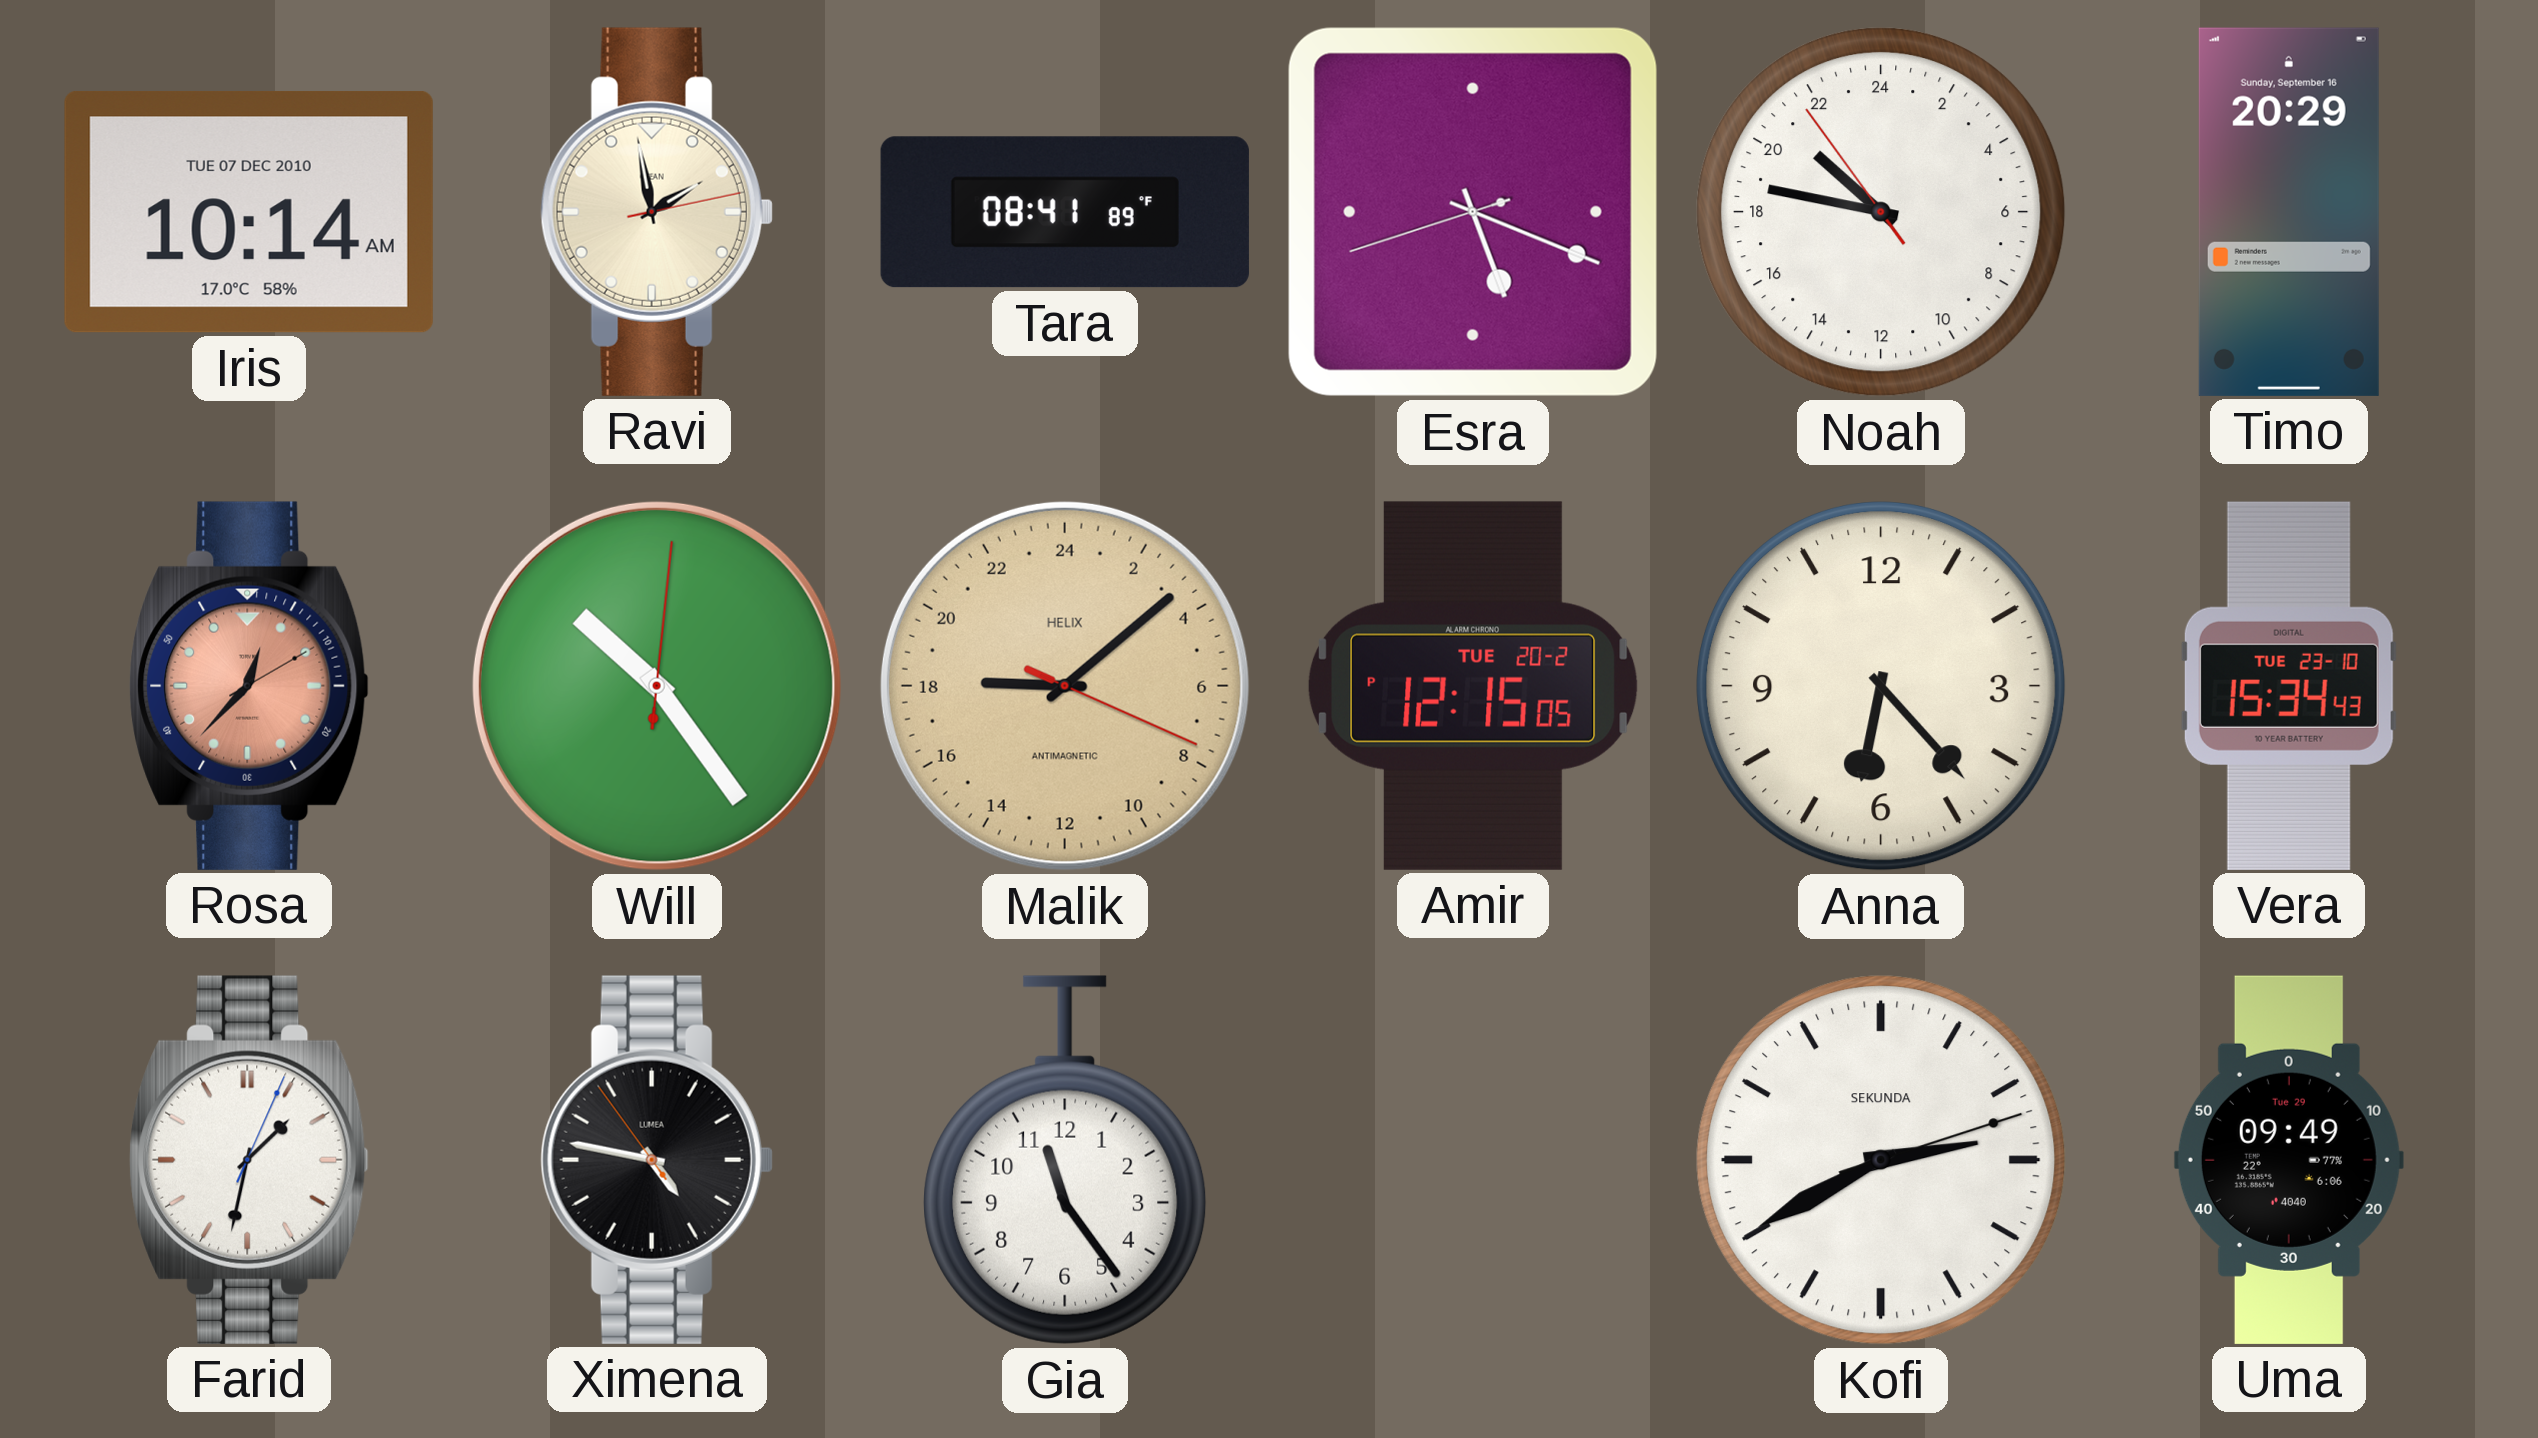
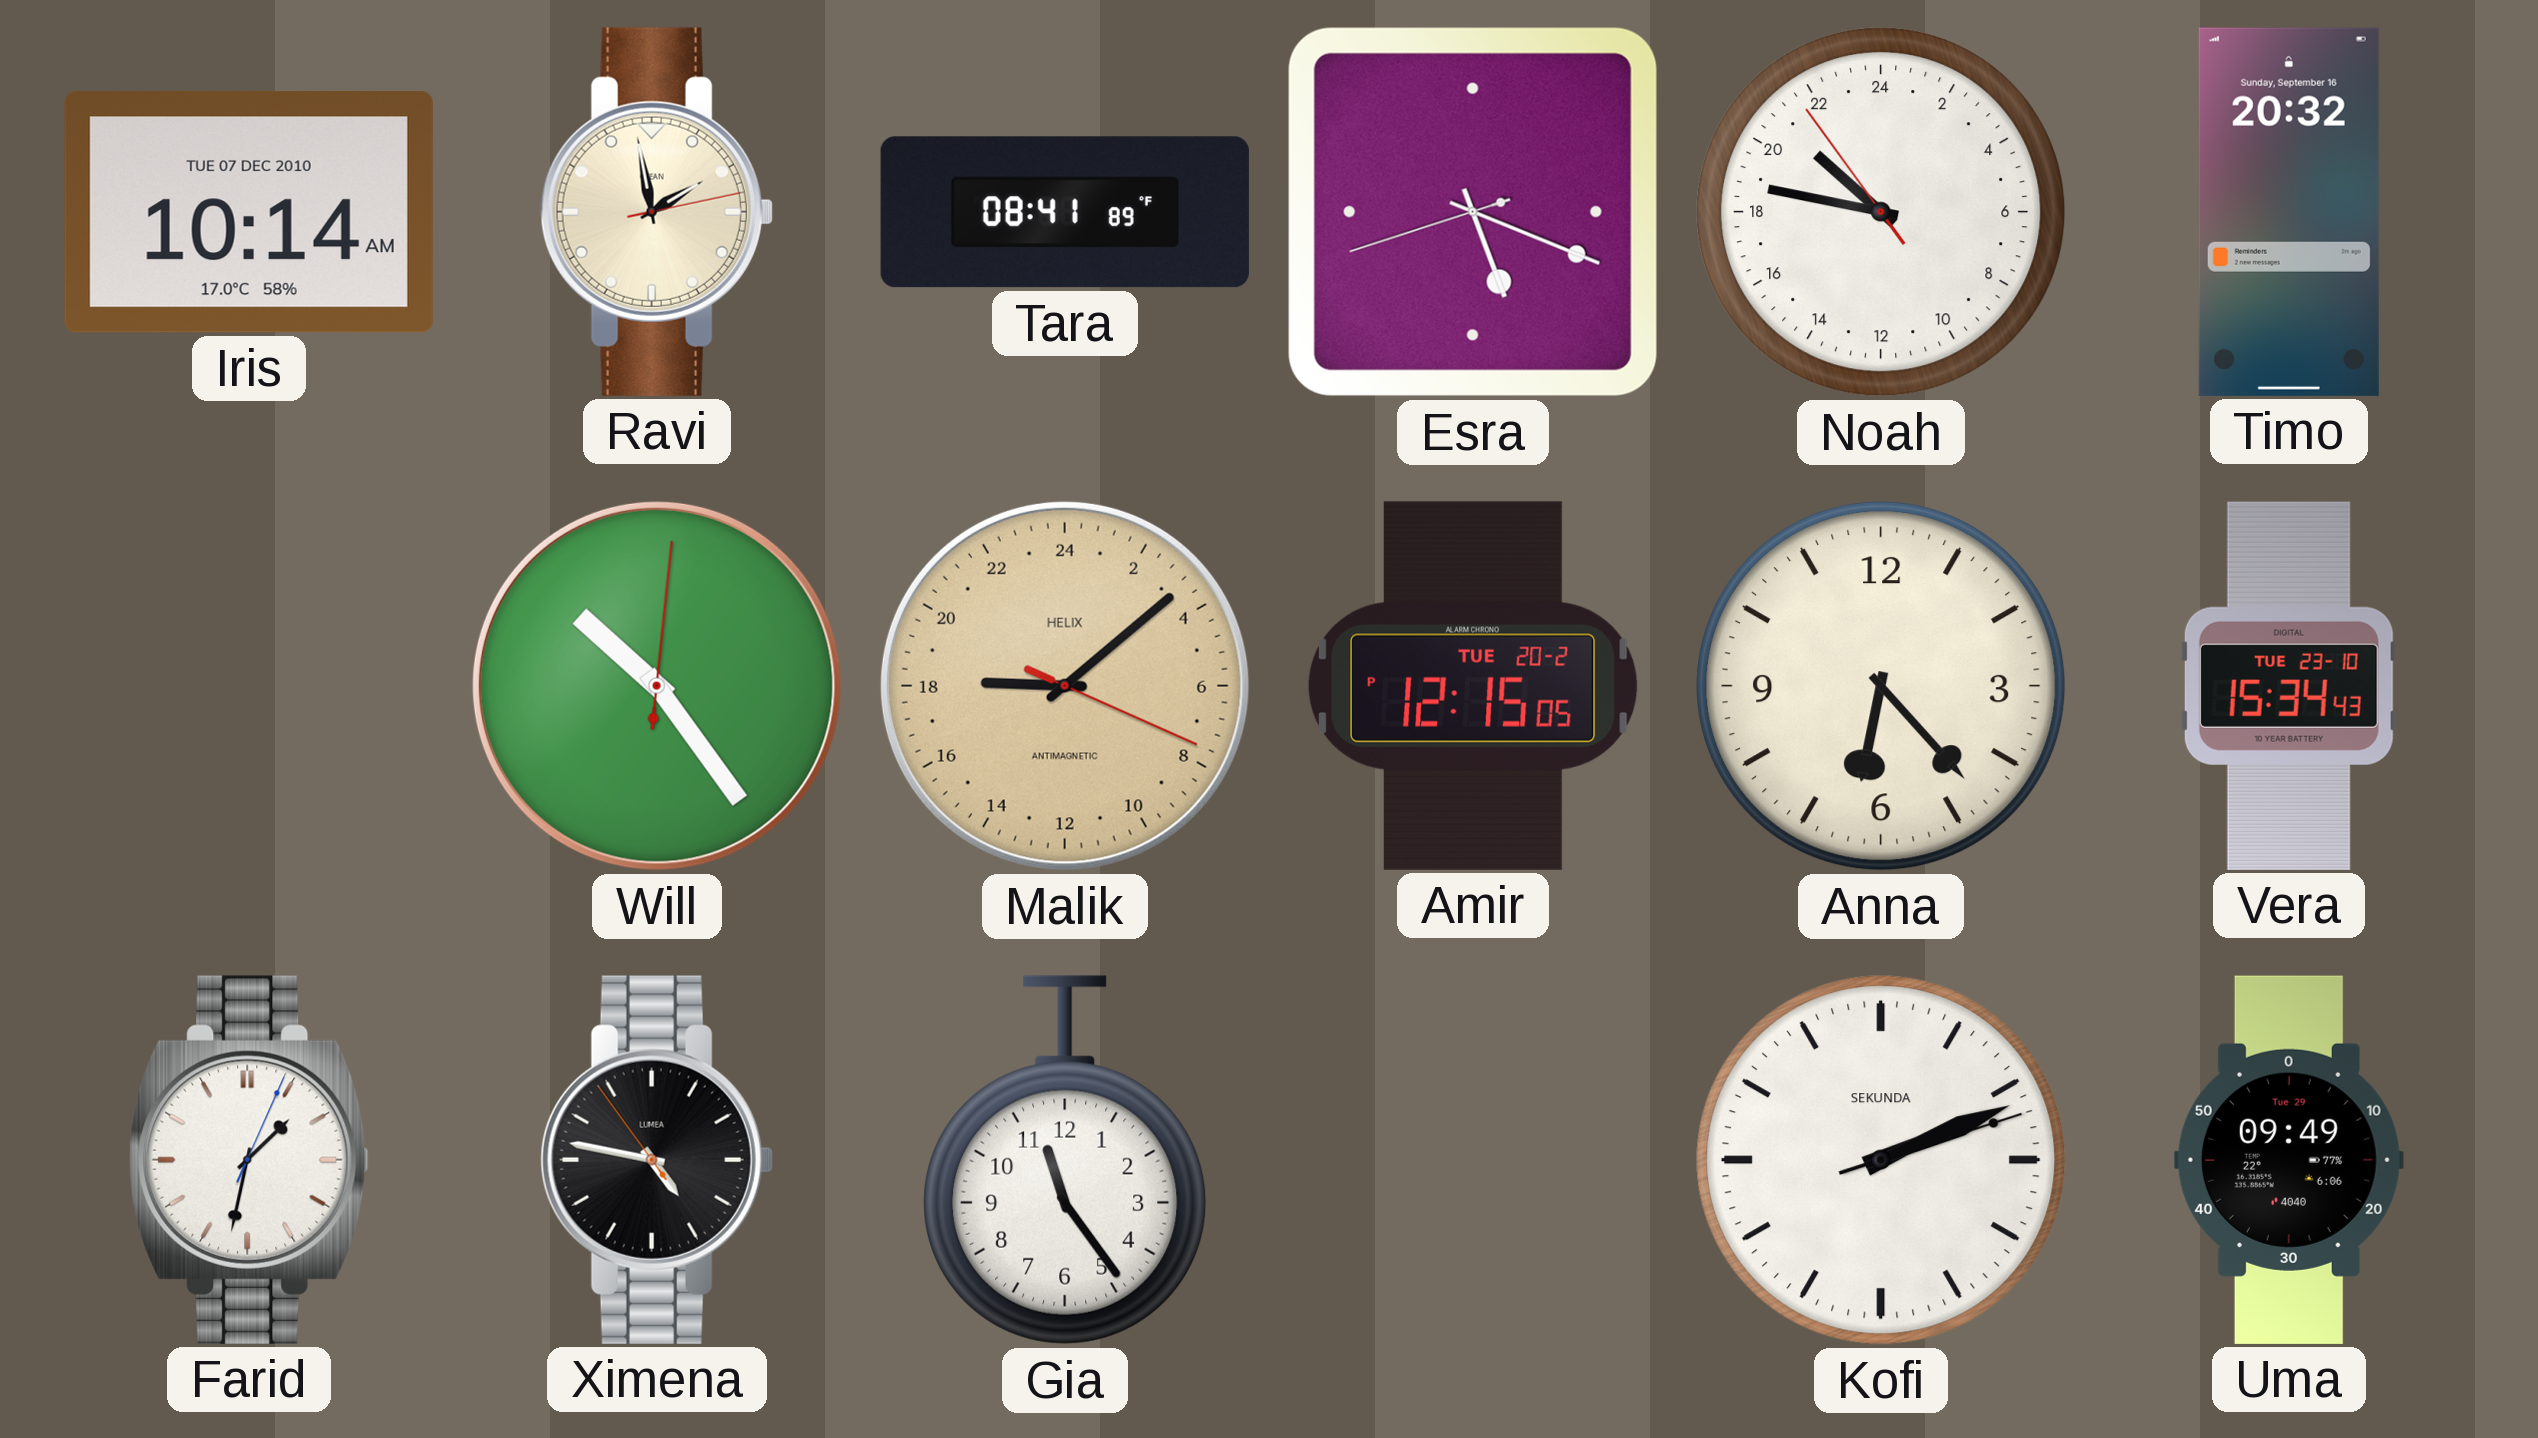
Timo: 20:29 -> 20:32 (2289, 212)
Rosa: 12:37 -> none (249, 686)
Kofi: 2:40 -> 2:11 (1882, 1161)
